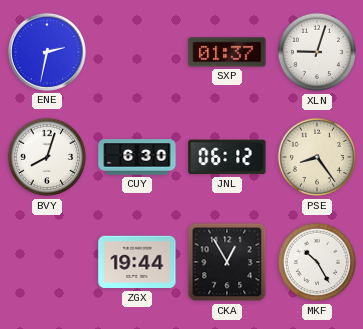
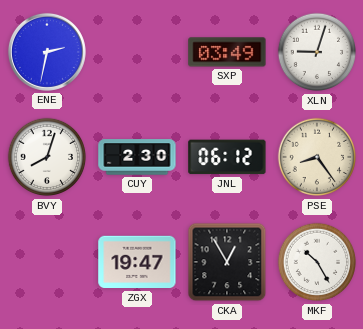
SXP: 01:37 -> 03:49 (227, 52)
CUY: 6:30 -> 2:30 (137, 157)
ZGX: 19:44 -> 19:47 (137, 262)
